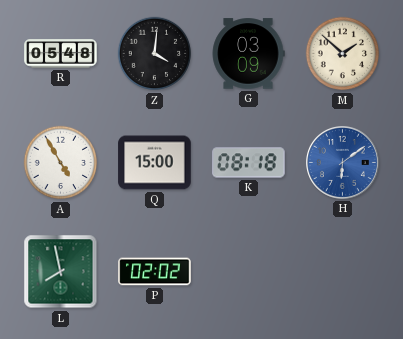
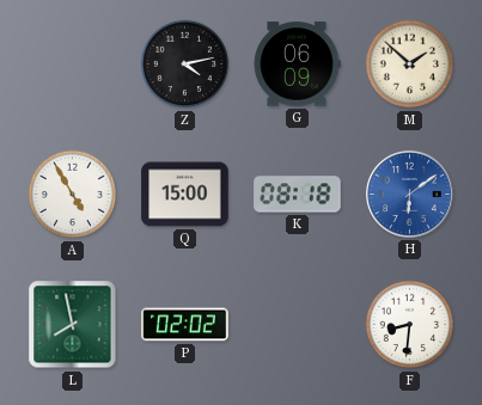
R: 05:48 -> none (61, 54)
Z: 4:01 -> 4:13 (185, 65)
G: 03:09 -> 06:09 (297, 65)
F: none -> 8:31 (410, 325)
